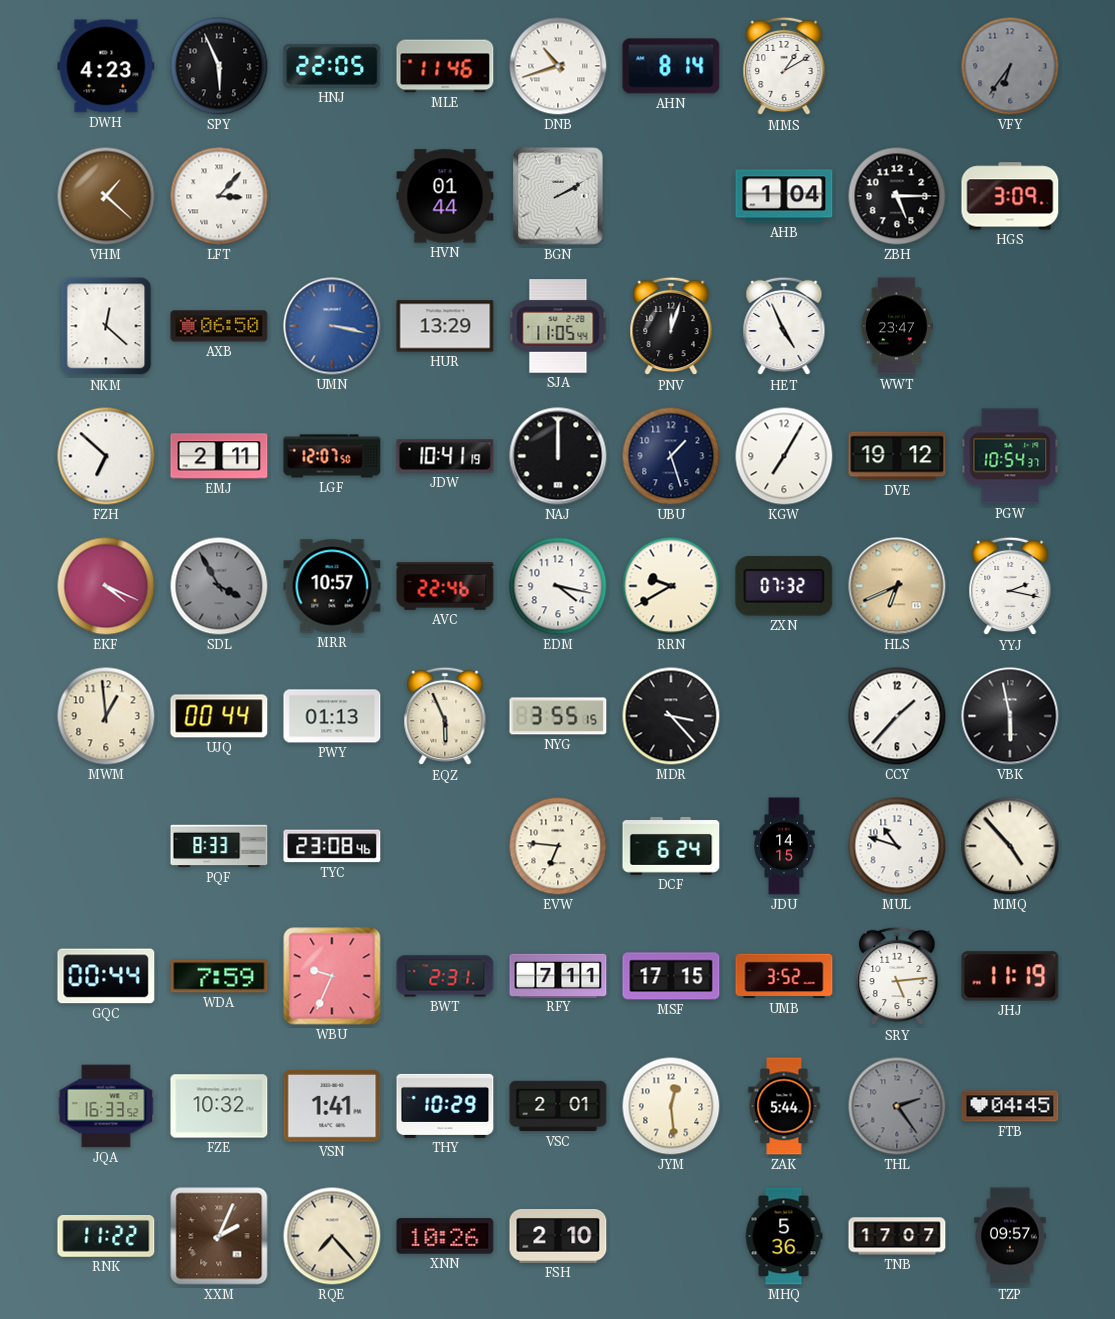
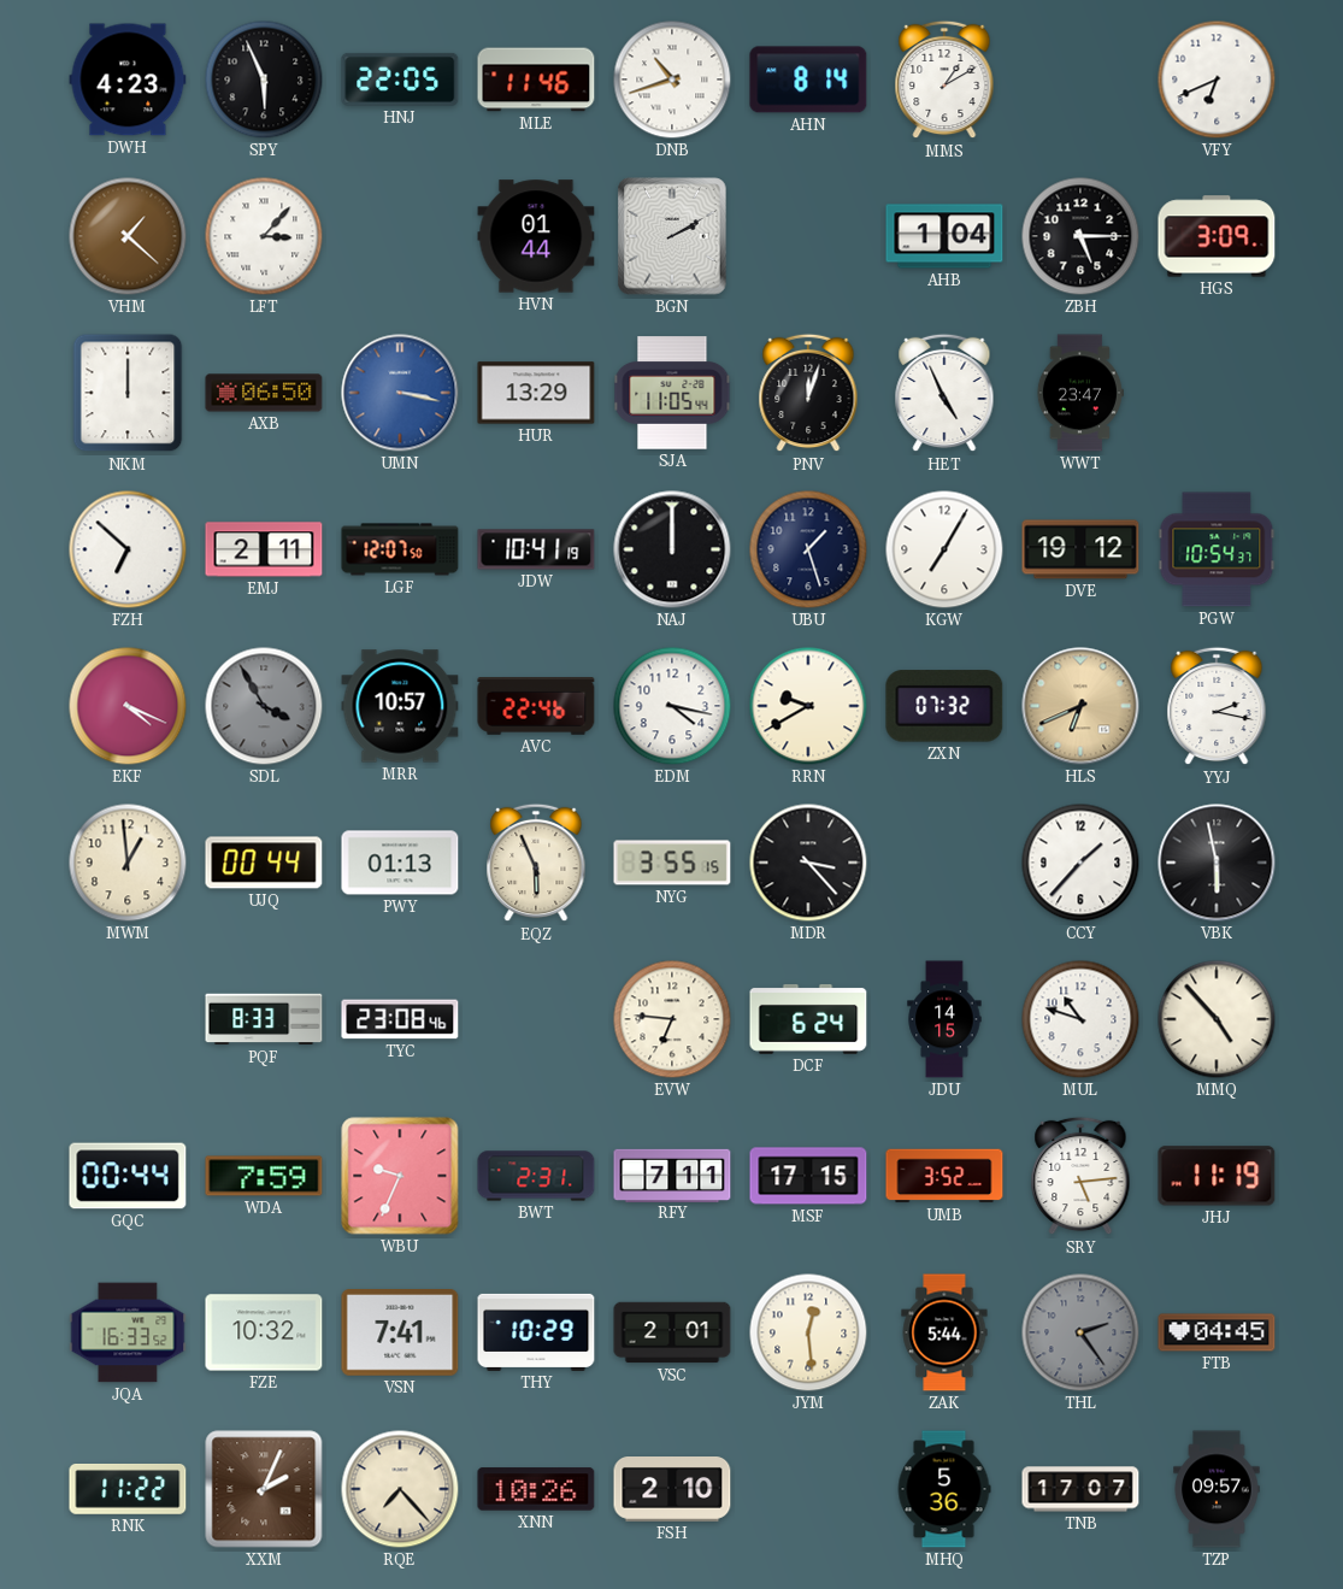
VFY: 6:36 -> 6:41 (1217, 80)
VFY dial: grey -> white (1217, 80)
NKM: 12:22 -> 12:00 (128, 393)
VSN: 1:41 -> 7:41 (400, 1334)
